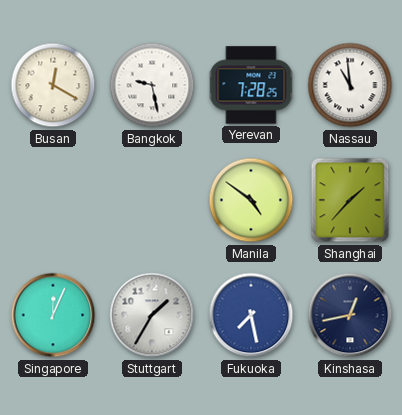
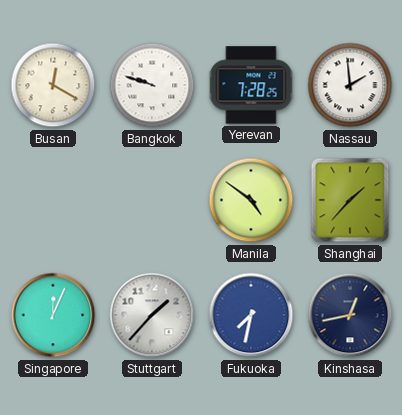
Bangkok: 9:28 -> 9:48 (152, 85)
Nassau: 10:59 -> 1:59 (350, 85)
Stuttgart: 1:35 -> 1:37 (152, 315)
Fukuoka: 7:28 -> 7:32 (251, 315)
